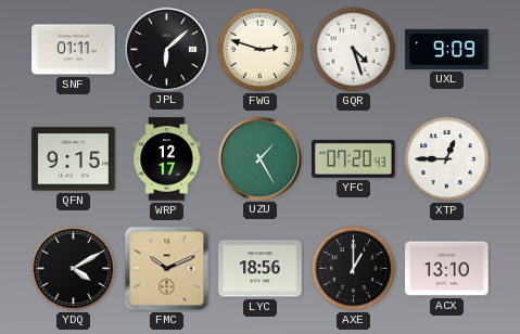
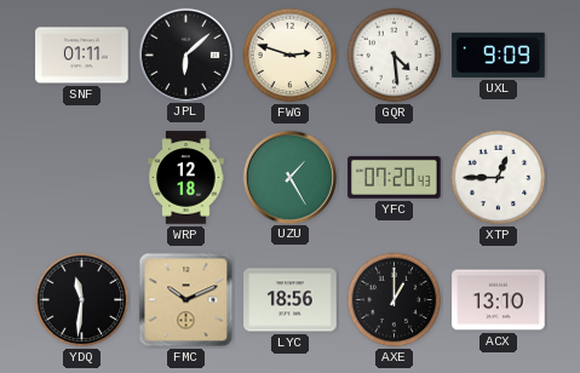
GQR: 4:27 -> 4:29 (395, 56)
QFN: 9:15 -> none (74, 159)
WRP: 12:17 -> 12:18 (186, 178)
YDQ: 4:10 -> 11:31 (82, 300)
